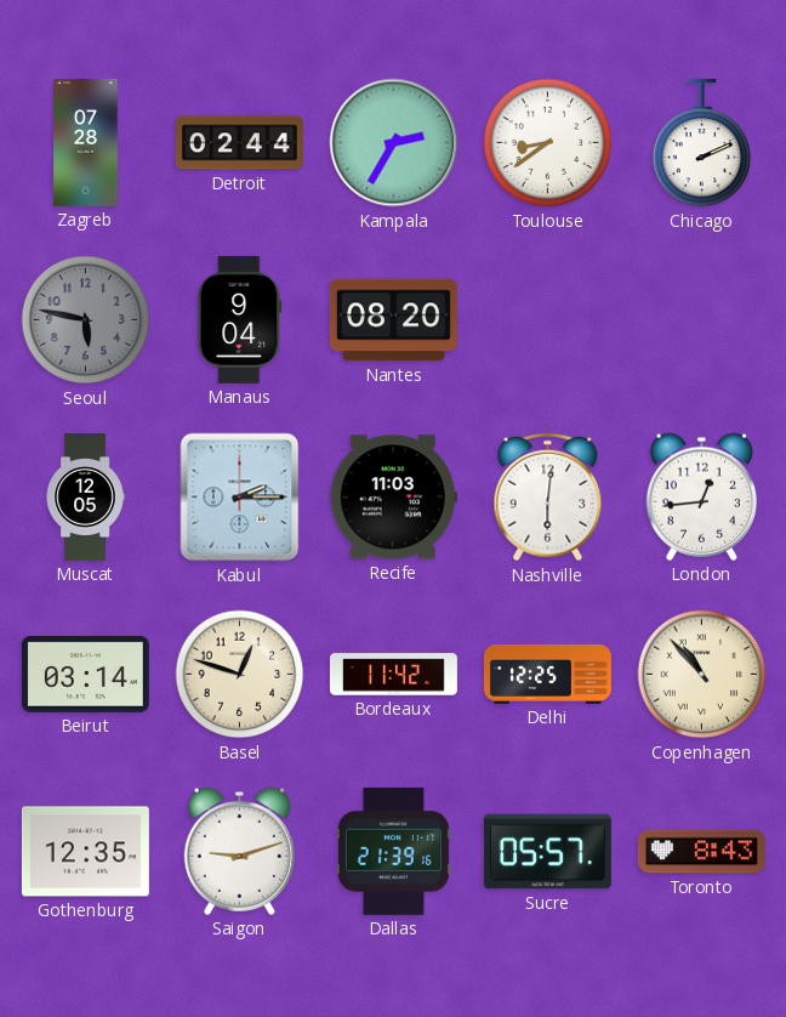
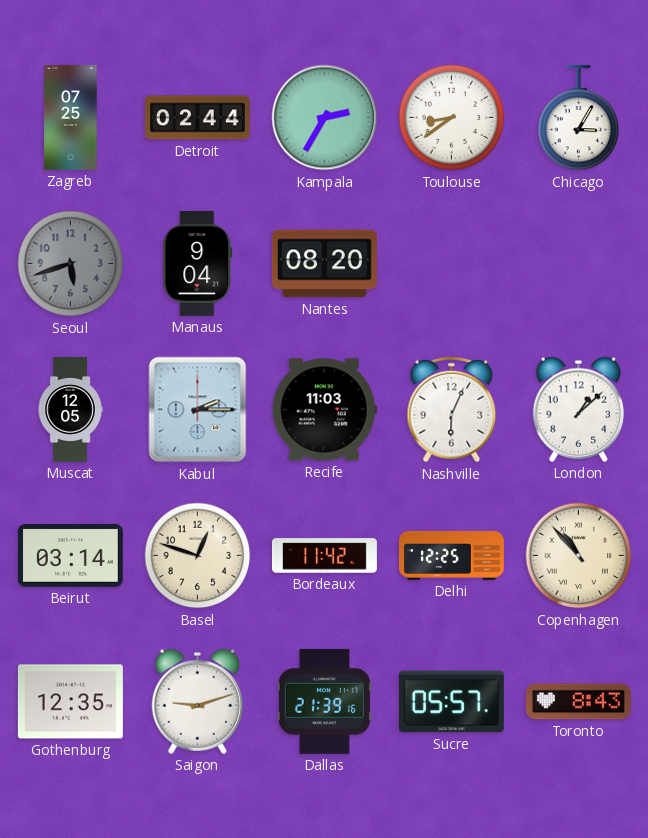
Zagreb: 07:28 -> 07:25 (71, 117)
Chicago: 2:11 -> 3:05 (579, 118)
Seoul: 5:47 -> 5:42 (71, 264)
Nashville: 6:01 -> 6:04 (452, 410)
London: 12:44 -> 1:08 (578, 409)
